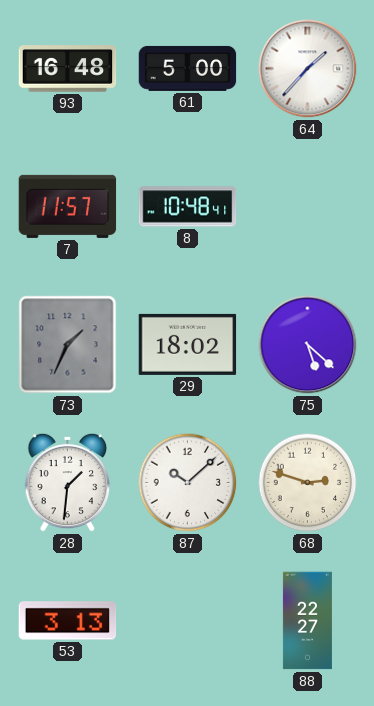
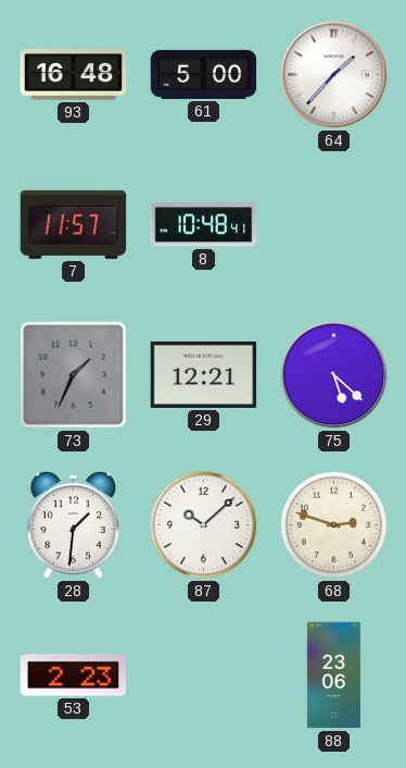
29: 18:02 -> 12:21 (204, 374)
53: 3:13 -> 2:23 (74, 676)
88: 22:27 -> 23:06 (333, 676)
